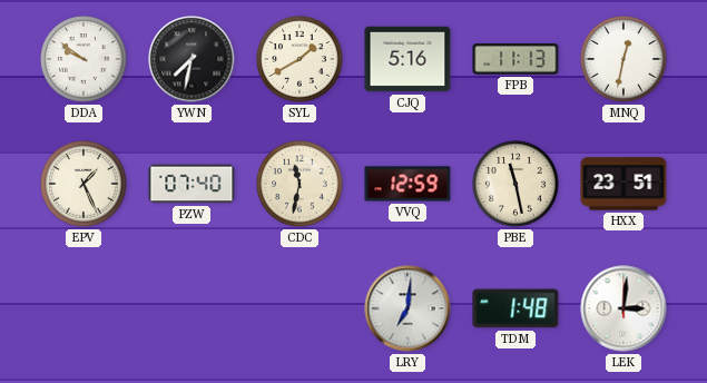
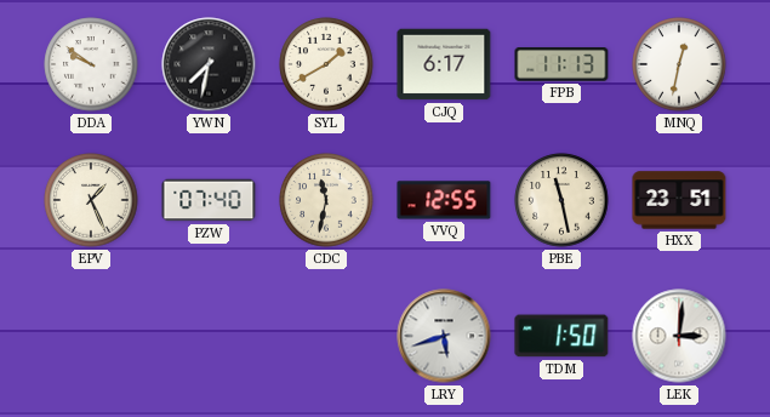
CJQ: 5:16 -> 6:17 (444, 64)
VVQ: 12:59 -> 12:55 (444, 200)
LRY: 7:01 -> 5:42 (444, 336)
TDM: 1:48 -> 1:50 (561, 336)
